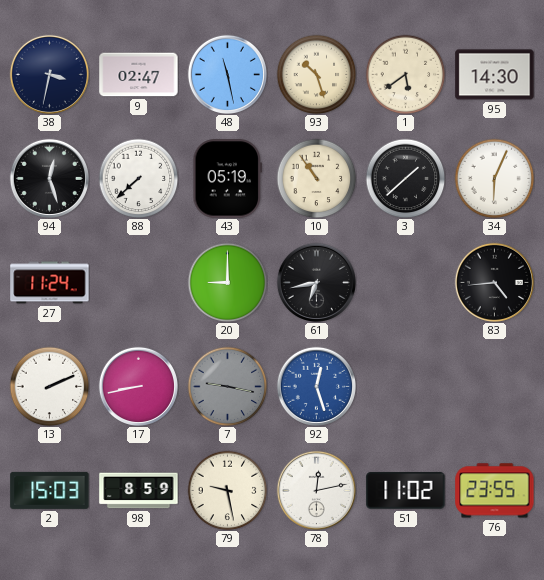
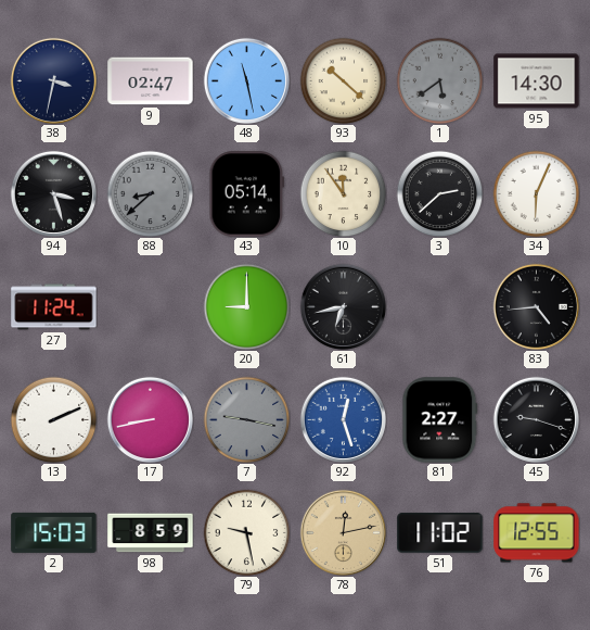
93: 10:27 -> 10:22 (343, 80)
1 dial: cream -> grey (439, 80)
94: 12:27 -> 3:27 (53, 193)
88: 7:38 -> 8:38 (150, 193)
88 dial: white -> grey (150, 193)
43: 05:19 -> 05:14 (247, 194)
10: 10:54 -> 11:54 (343, 193)
3: 1:38 -> 2:38 (439, 193)
81: none -> 2:27 (440, 420)
45: none -> 9:18 (536, 419)
78 dial: white -> champagne (343, 532)
76: 23:55 -> 12:55 (537, 533)
